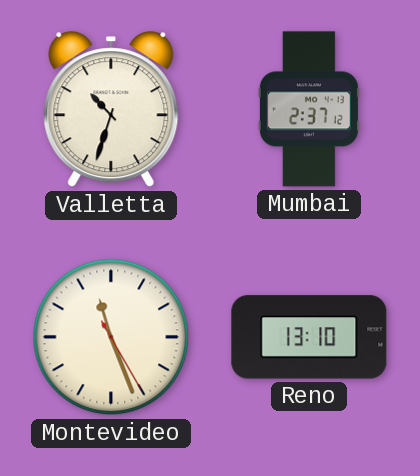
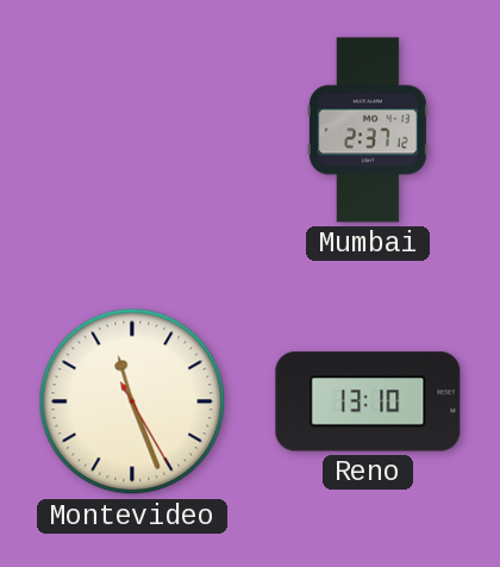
Valletta: 10:33 -> none (111, 110)
